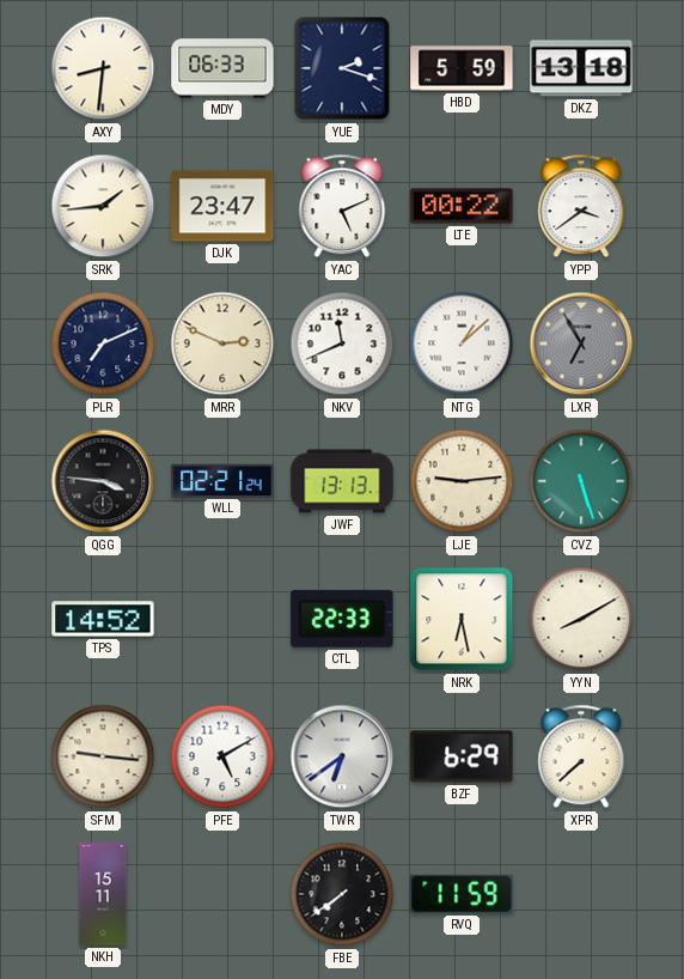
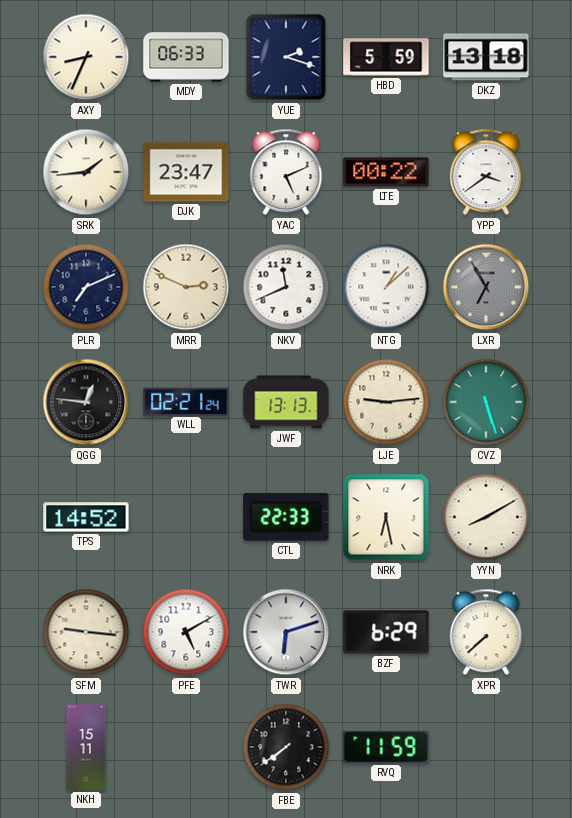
AXY: 8:31 -> 8:34 (86, 57)
QGG: 3:46 -> 12:46 (86, 402)
TWR: 6:39 -> 6:12 (286, 632)
